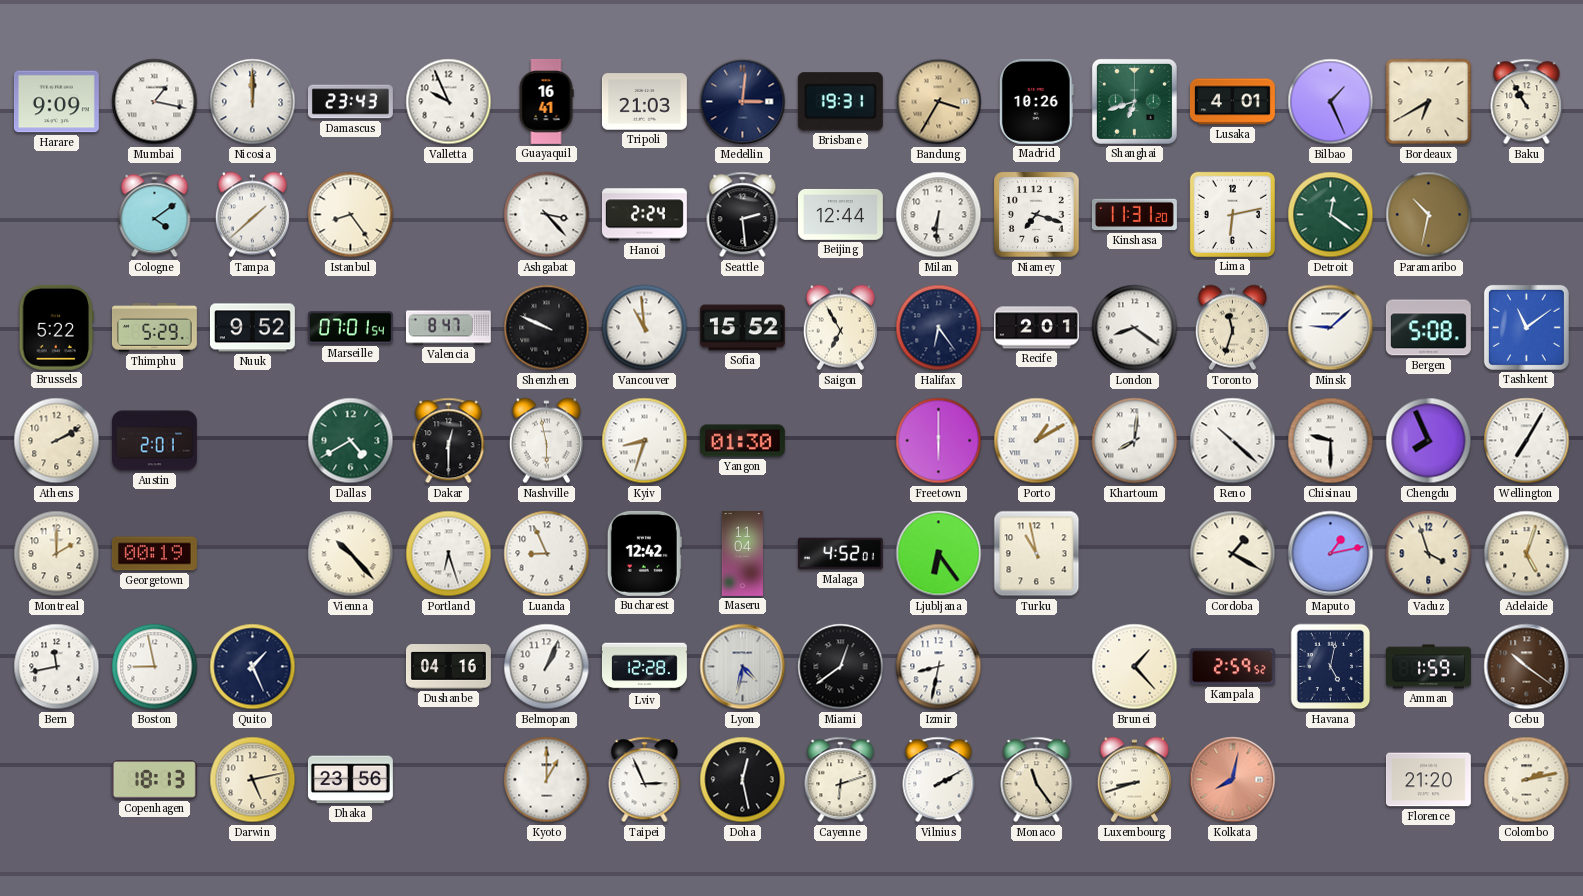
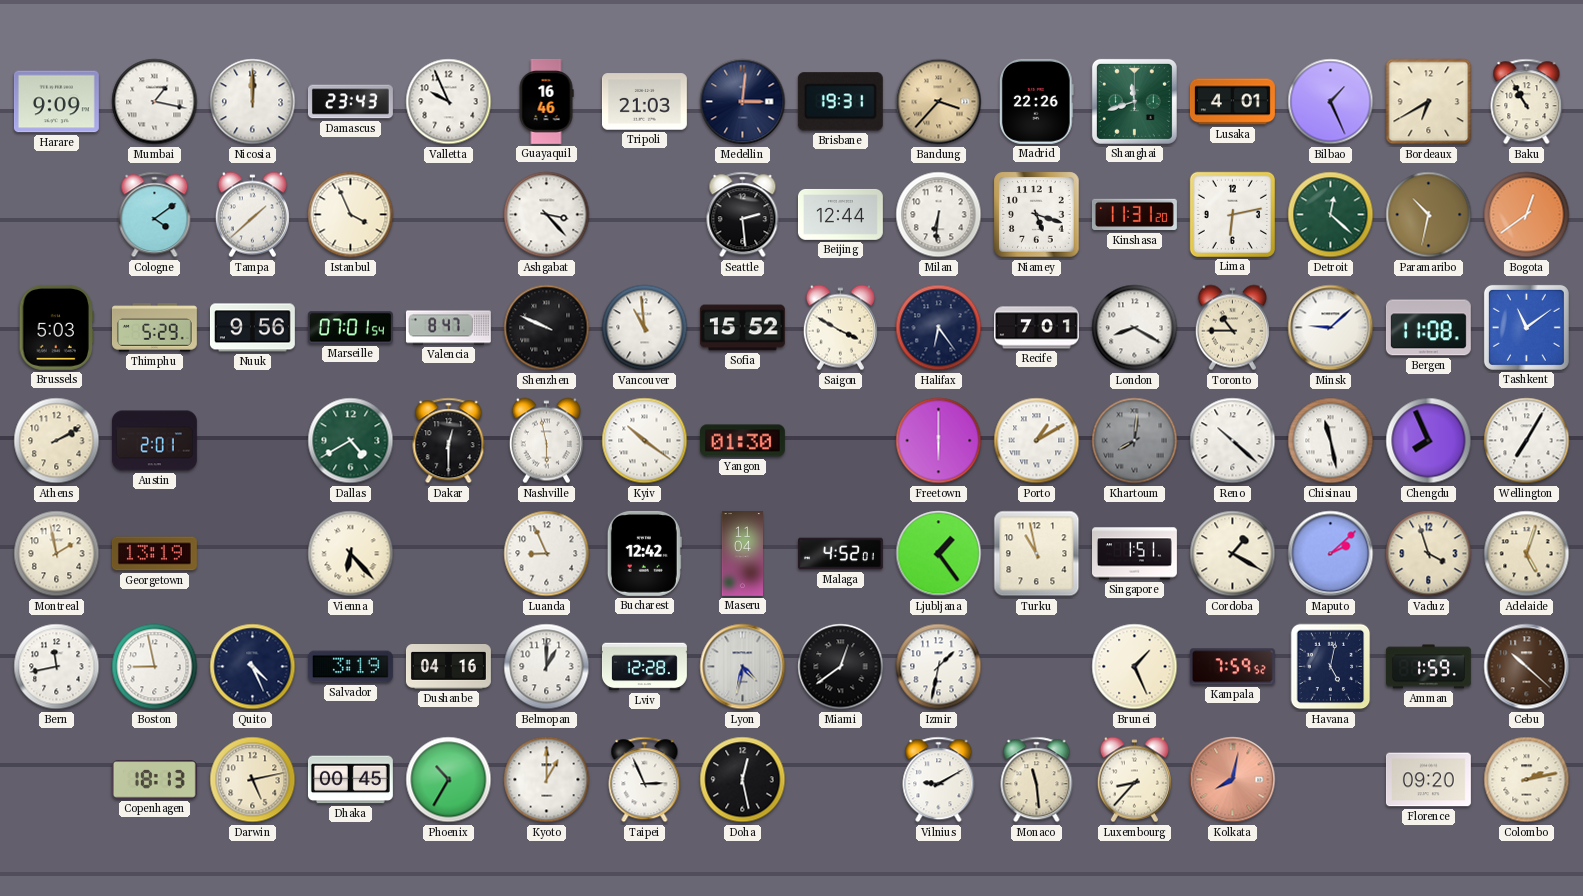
Guayaquil: 16:41 -> 16:46 (546, 101)
Bandung: 3:35 -> 3:37 (939, 102)
Madrid: 10:26 -> 22:26 (1036, 101)
Shanghai: 6:42 -> 11:42 (1134, 101)
Istanbul: 8:24 -> 3:56 (351, 215)
Hanoi: 2:24 -> none (644, 215)
Niamey: 7:18 -> 5:18 (1037, 215)
Detroit: 12:21 -> 12:22 (1331, 215)
Bogota: none -> 12:39 (1527, 215)
Brussels: 5:22 -> 5:03 (57, 327)
Nuuk: 9:52 -> 9:56 (252, 328)
Saigon: 6:55 -> 3:50 (840, 328)
Recife: 2:01 -> 7:01 (1037, 328)
London: 8:21 -> 8:20 (1135, 328)
Toronto: 11:33 -> 10:45 (1232, 328)
Bergen: 5:08 -> 11:08 (1428, 328)
Kyiv: 8:33 -> 10:21 (645, 441)
Khartoum dial: white -> grey (1135, 441)
Chisinau: 9:30 -> 11:28 (1331, 441)
Montreal: 2:00 -> 1:58 (57, 554)
Georgetown: 00:19 -> 13:19 (154, 554)
Vienna: 10:23 -> 6:23 (351, 554)
Portland: 6:27 -> none (449, 554)
Ljubljana: 6:24 -> 1:24 (939, 554)
Singapore: none -> 1:51 (1135, 554)
Maputo: 1:13 -> 2:08 (1331, 554)
Quito: 1:26 -> 4:26 (253, 667)
Salvador: none -> 3:19 (350, 667)
Belmopan: 1:04 -> 1:00 (547, 667)
Izmir: 8:32 -> 1:32 (939, 667)
Brunei: 1:23 -> 1:26 (1135, 667)
Kampala: 2:59 -> 7:59 (1232, 667)
Cebu: 10:21 -> 10:22 (1527, 667)
Dhaka: 23:56 -> 00:45 (350, 780)
Phoenix: none -> 10:35 (449, 780)
Cayenne: 6:12 -> none (841, 780)
Vilnius: 2:10 -> 9:10 (939, 780)
Monaco: 11:24 -> 11:29 (1037, 780)
Luxembourg: 8:42 -> 8:37 (1134, 780)
Florence: 21:20 -> 09:20 (1428, 780)
